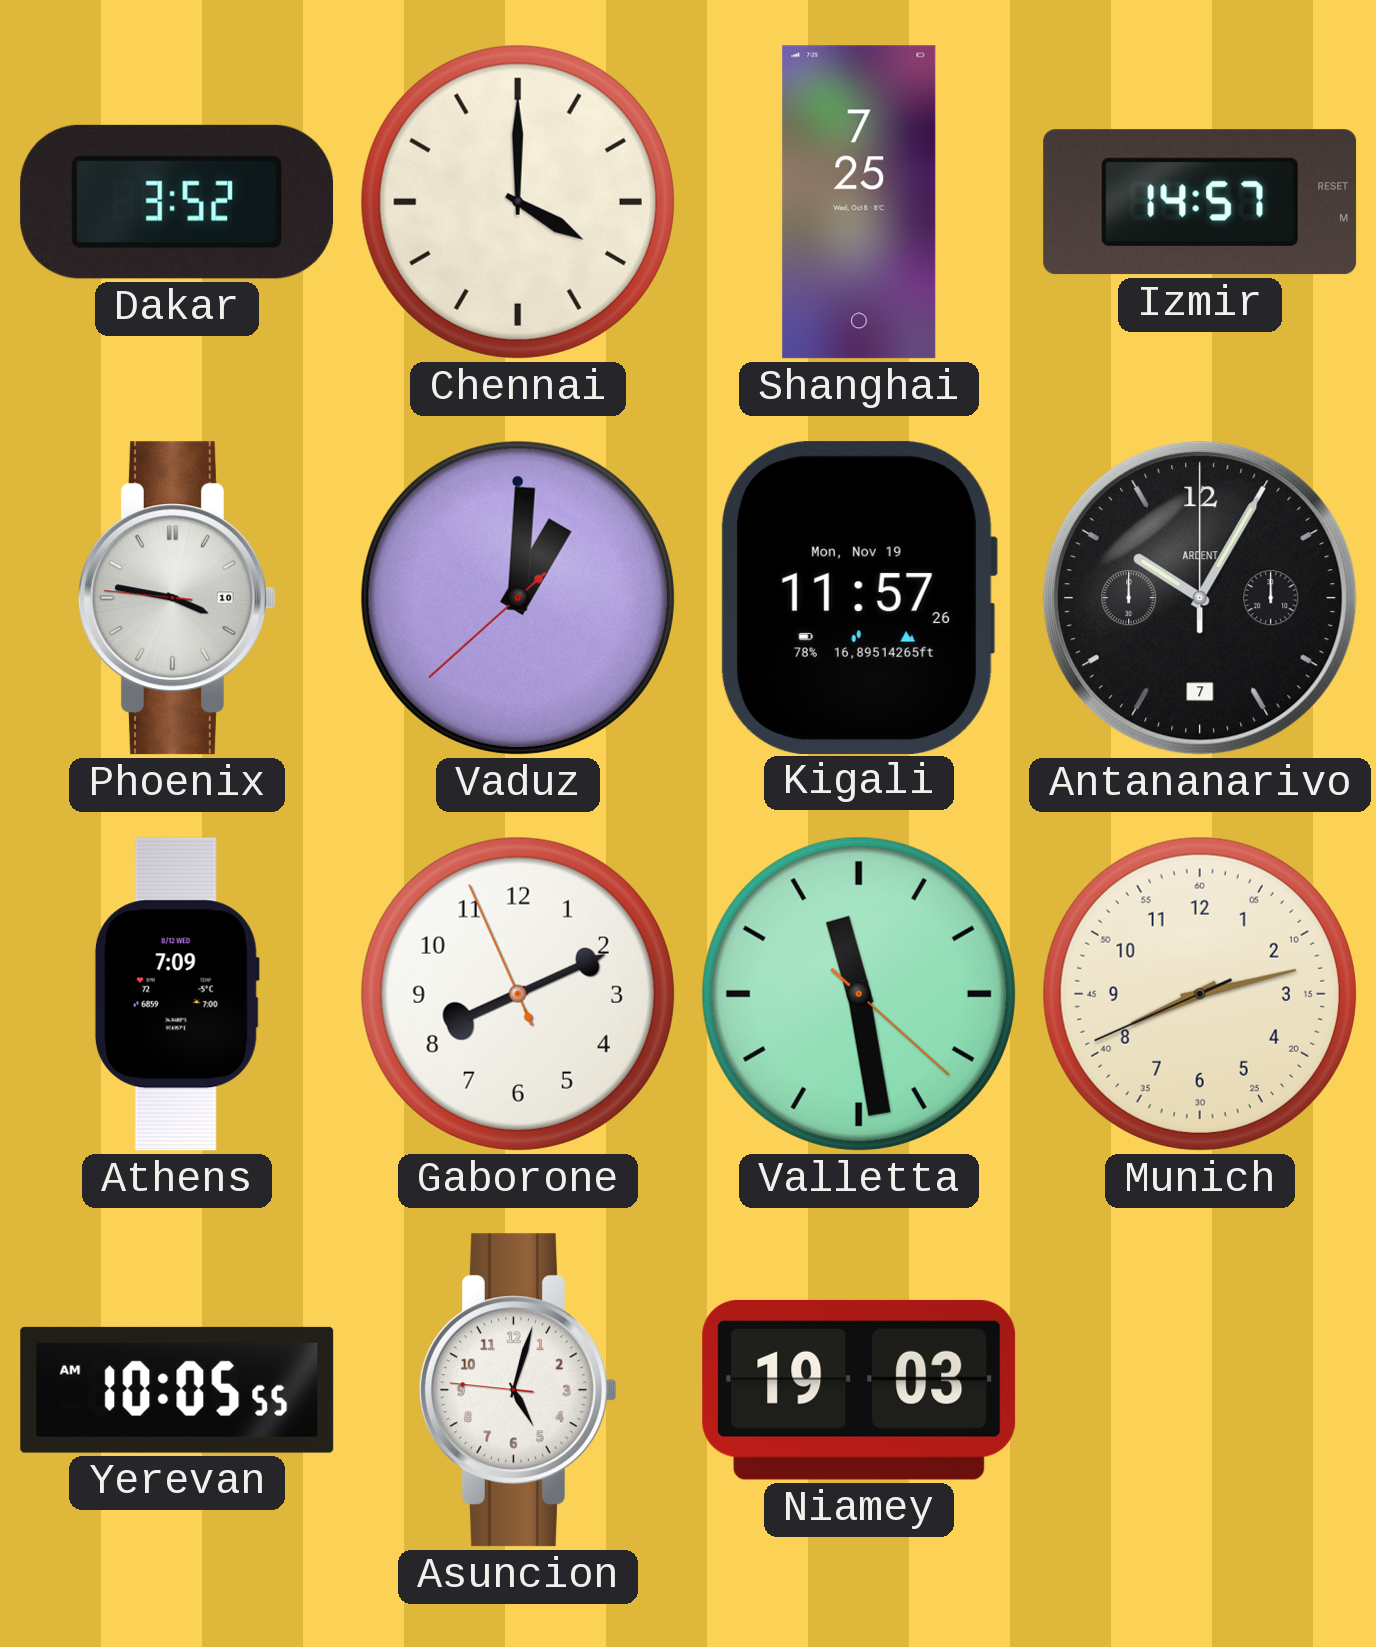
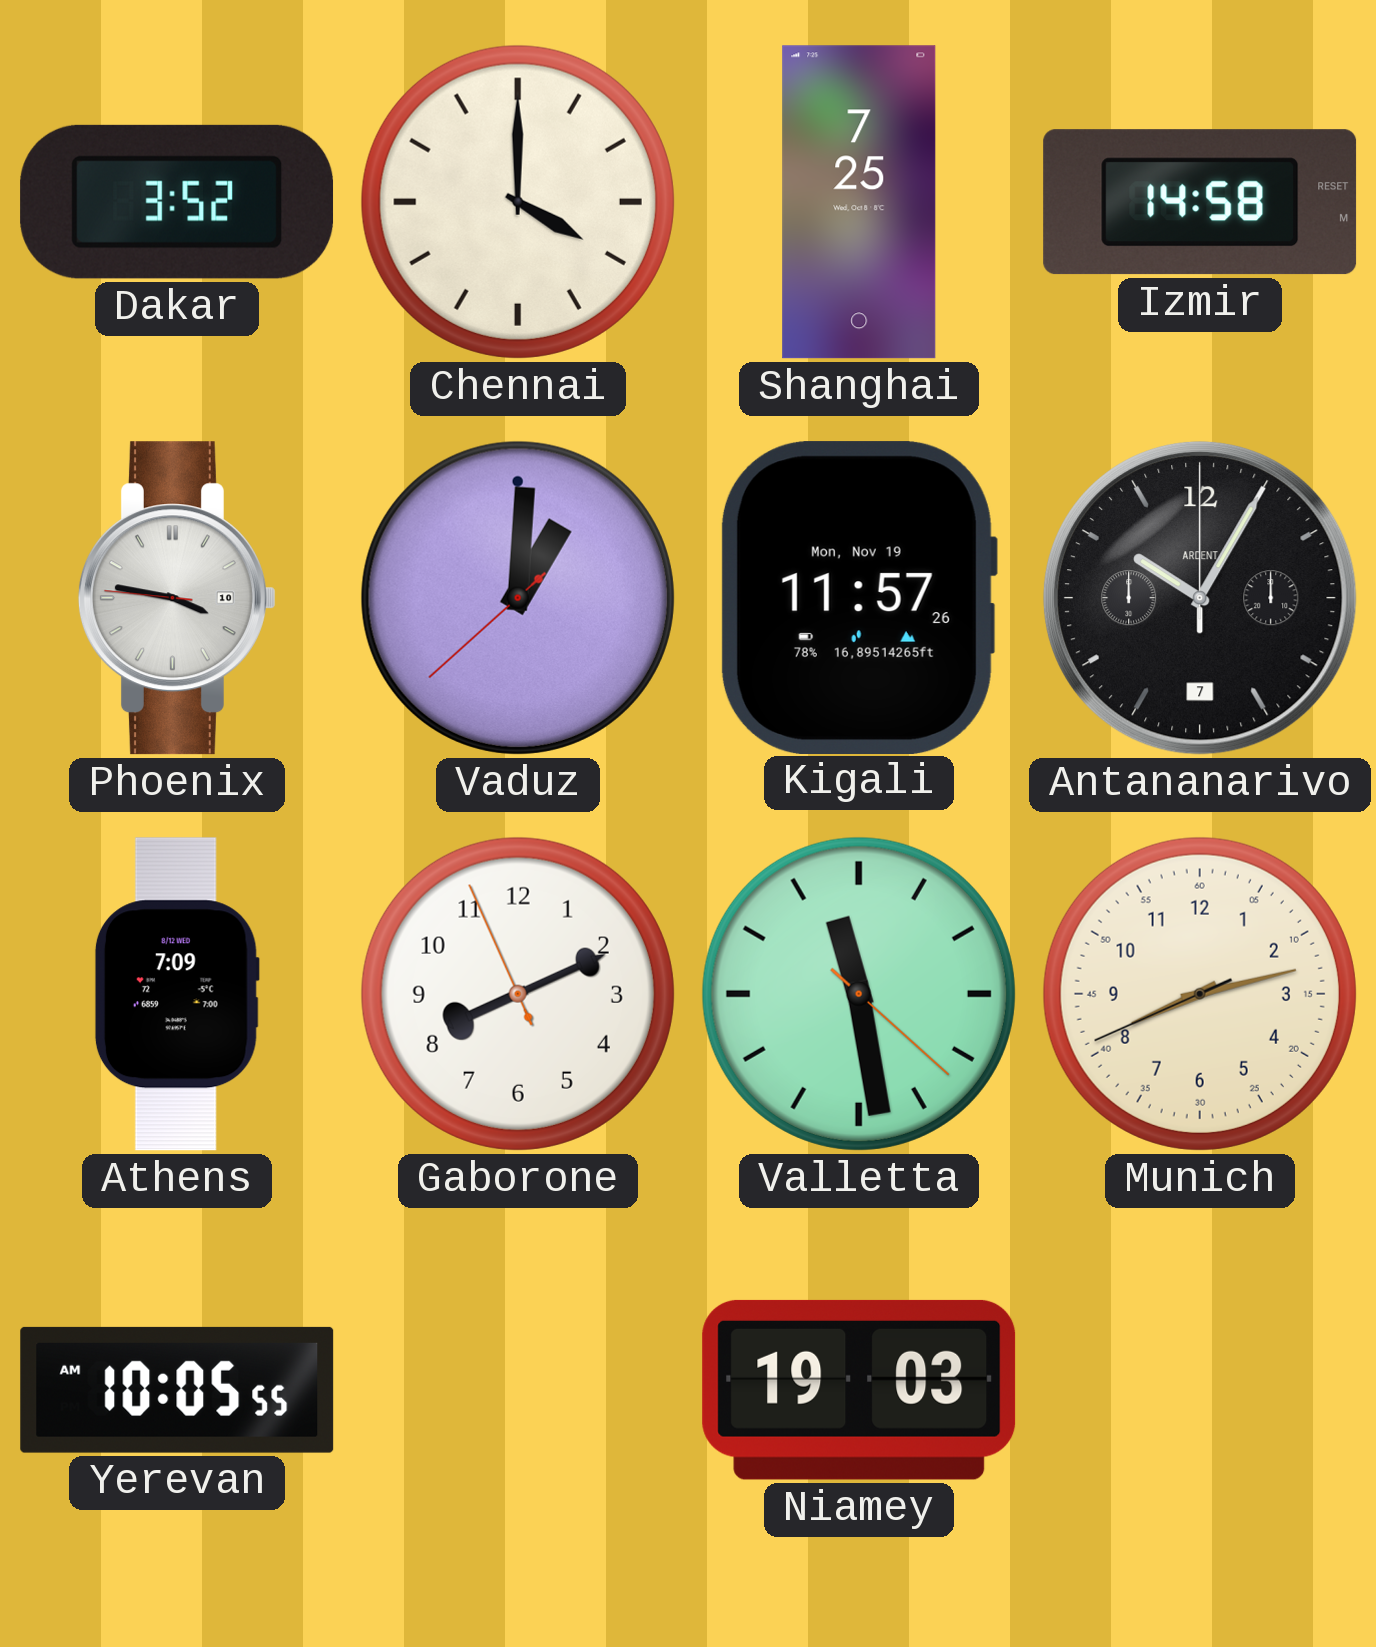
Izmir: 14:57 -> 14:58 (1200, 202)
Asuncion: 5:02 -> none (518, 1390)
